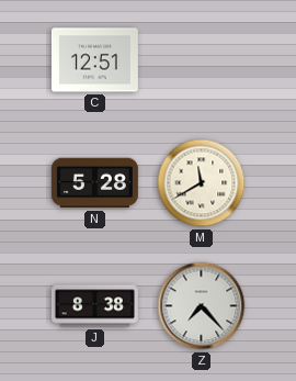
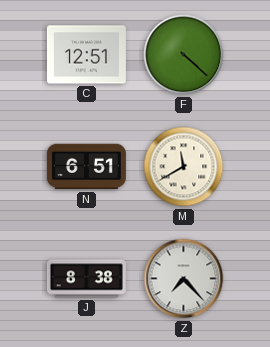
F: none -> 4:22 (184, 55)
N: 5:28 -> 6:51 (86, 167)
